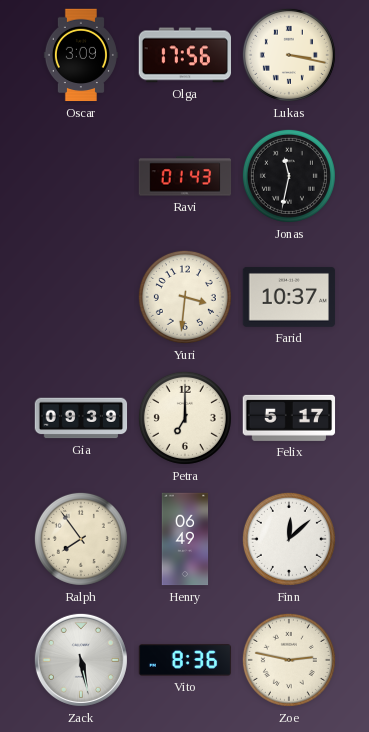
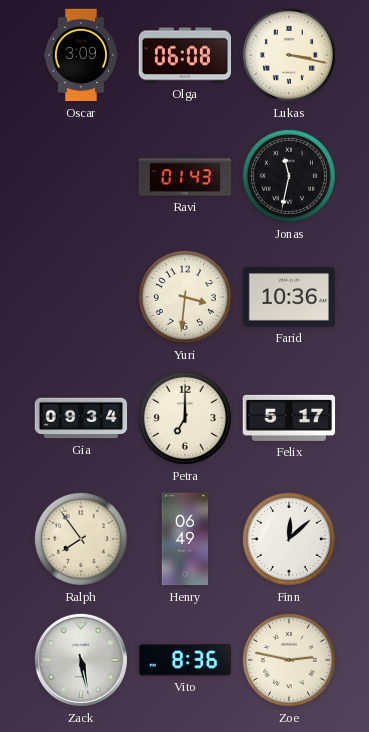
Olga: 17:56 -> 06:08 (184, 55)
Farid: 10:37 -> 10:36 (289, 297)
Gia: 09:39 -> 09:34 (81, 418)
